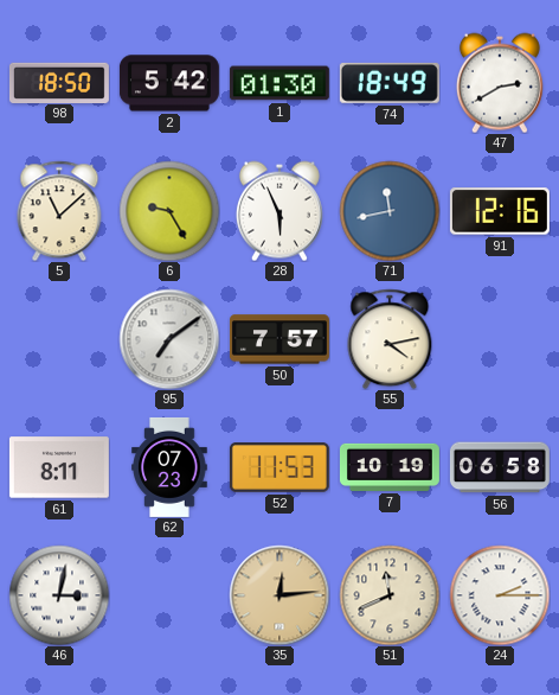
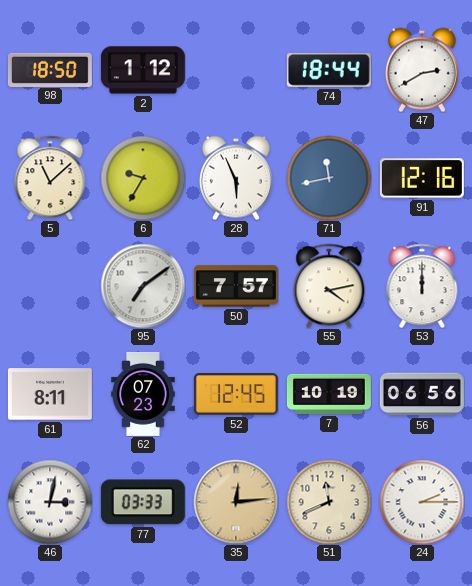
2: 5:42 -> 1:12 (143, 70)
1: 01:30 -> none (279, 83)
74: 18:49 -> 18:44 (329, 70)
6: 9:25 -> 9:35 (143, 178)
53: none -> 12:00 (422, 286)
52: 11:53 -> 12:45 (236, 394)
56: 06:58 -> 06:56 (422, 394)
77: none -> 03:33 (143, 502)
